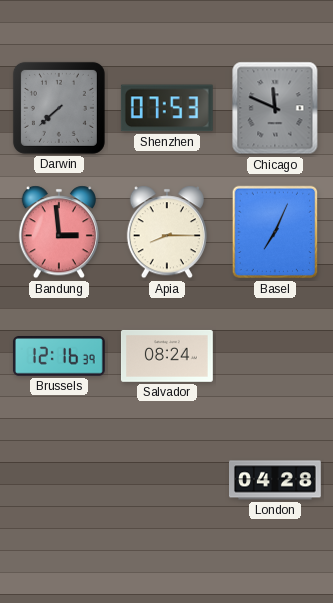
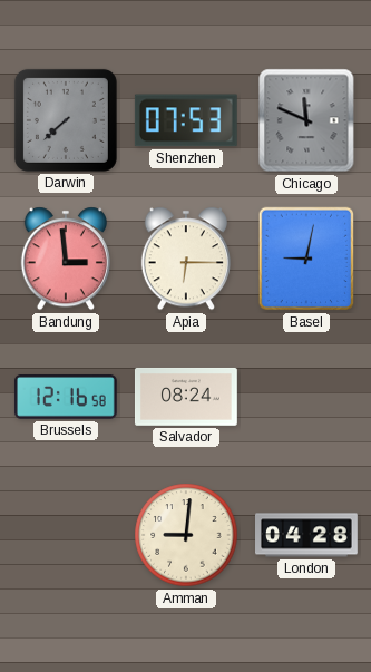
Apia: 8:15 -> 6:15 (186, 259)
Basel: 7:04 -> 9:02 (306, 259)
Brussels: 12:16:39 -> 12:16:58 (66, 398)
Amman: none -> 9:01 (186, 535)
